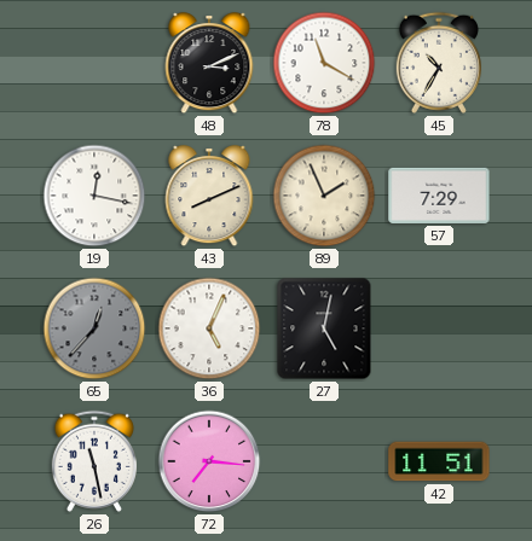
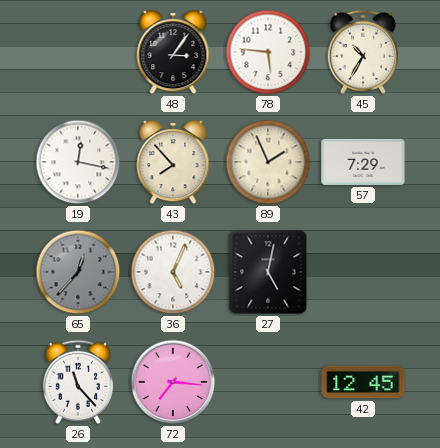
48: 3:11 -> 3:06 (173, 53)
78: 11:20 -> 5:46 (268, 52)
43: 8:11 -> 7:53 (173, 163)
26: 11:28 -> 11:23 (78, 382)
42: 11:51 -> 12:45 (363, 382)
